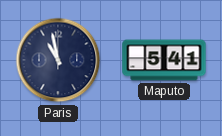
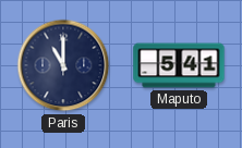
Paris: 10:58 -> 11:00 (63, 65)
